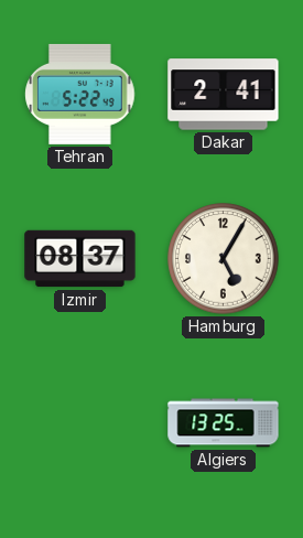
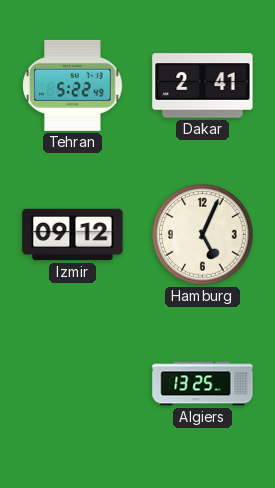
Izmir: 08:37 -> 09:12 (73, 235)
Hamburg: 5:05 -> 5:04 (203, 235)
